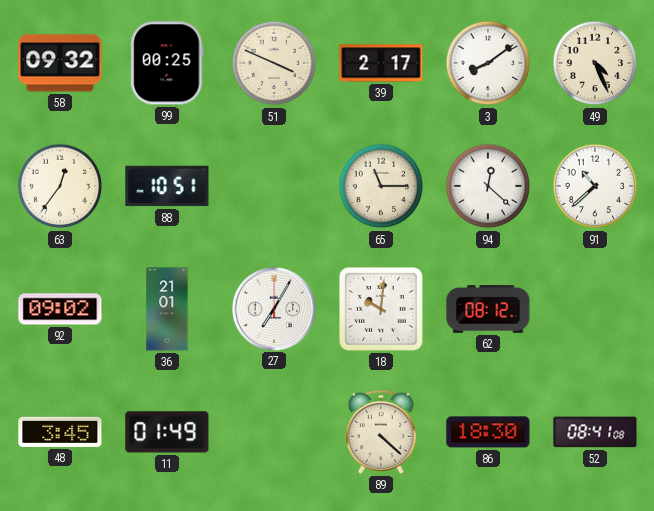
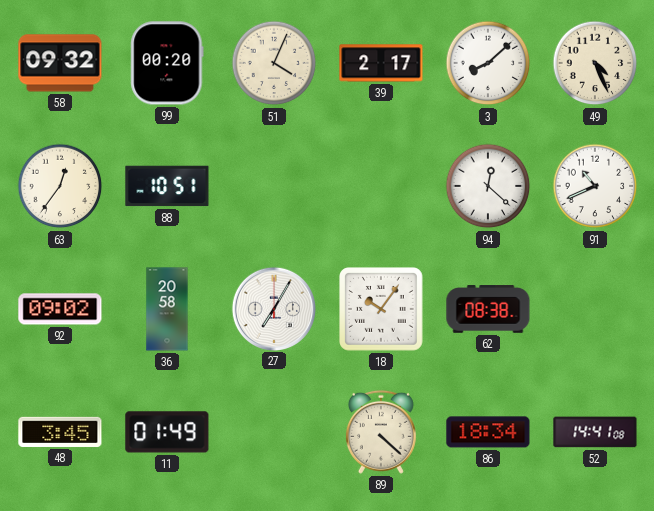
99: 00:25 -> 00:20 (167, 63)
51: 3:49 -> 4:04 (274, 63)
3: 8:09 -> 8:08 (488, 63)
65: 11:15 -> none (381, 186)
91: 10:38 -> 10:41 (595, 186)
36: 21:01 -> 20:58 (167, 309)
18: 10:01 -> 10:06 (382, 310)
62: 08:12 -> 08:38 (488, 309)
86: 18:30 -> 18:34 (488, 432)
52: 08:41 -> 14:41 (595, 432)
